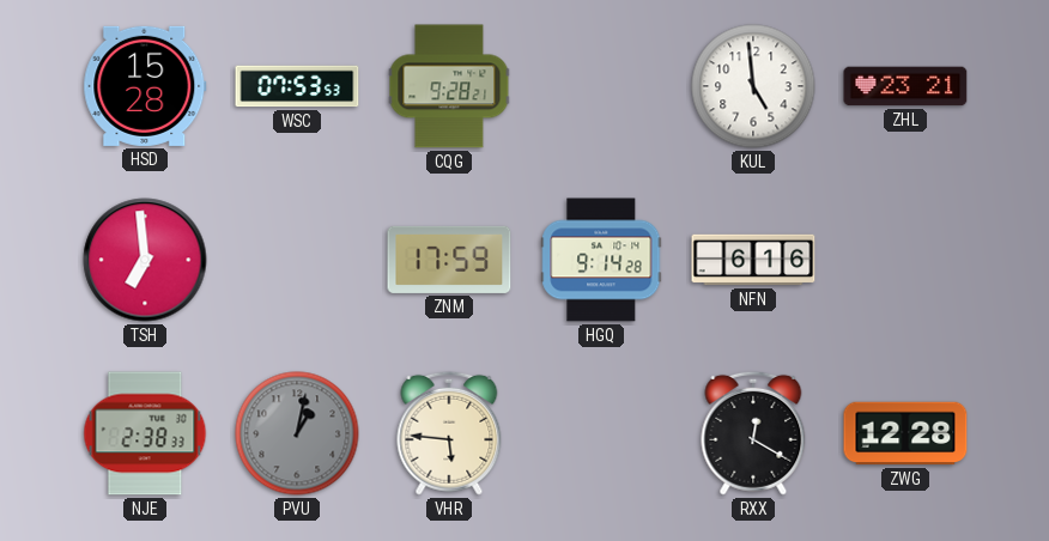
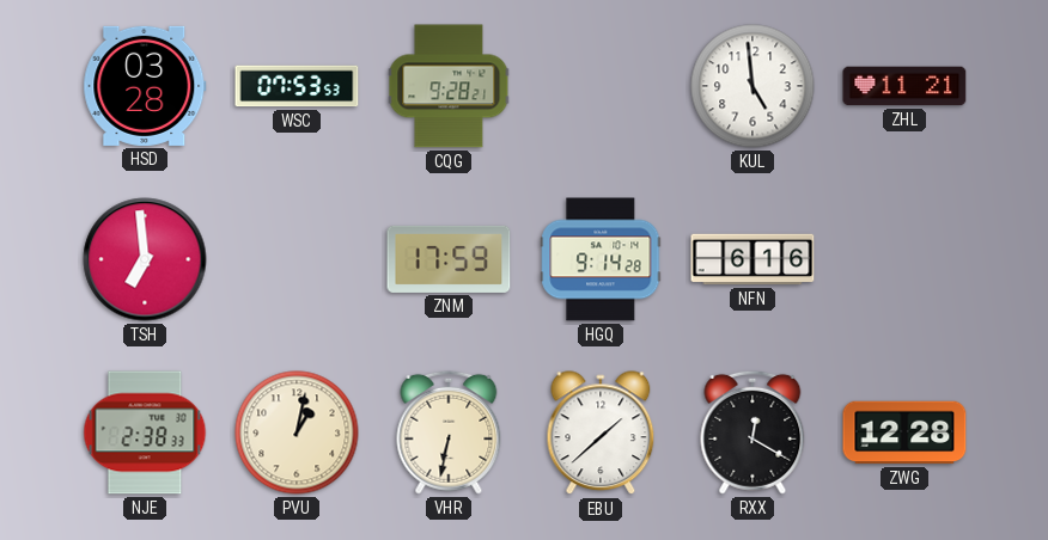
HSD: 15:28 -> 03:28 (145, 86)
ZHL: 23:21 -> 11:21 (904, 86)
PVU dial: grey -> cream (297, 432)
VHR: 5:46 -> 6:32 (449, 432)
EBU: none -> 1:38 (601, 434)
